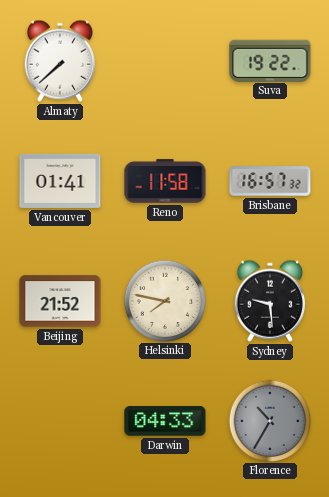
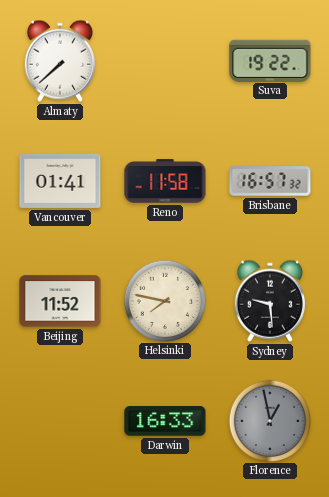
Beijing: 21:52 -> 11:52 (60, 301)
Darwin: 04:33 -> 16:33 (165, 421)
Florence: 10:35 -> 12:58 (269, 420)
